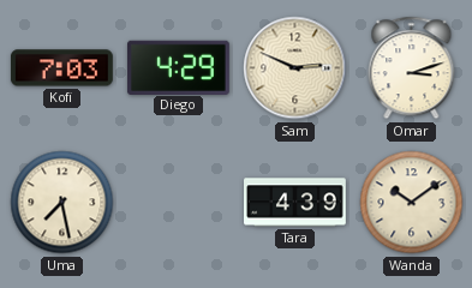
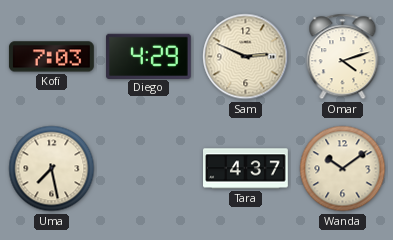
Omar: 3:12 -> 4:12 (343, 57)
Tara: 4:39 -> 4:37 (246, 169)
